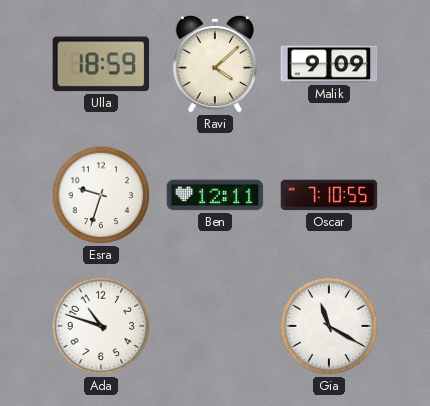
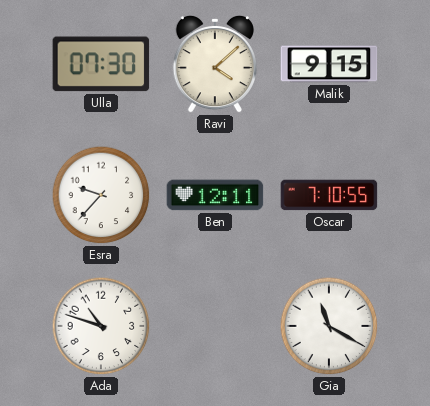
Ulla: 18:59 -> 07:30 (101, 64)
Malik: 9:09 -> 9:15 (329, 64)
Esra: 9:33 -> 9:37 (101, 195)
